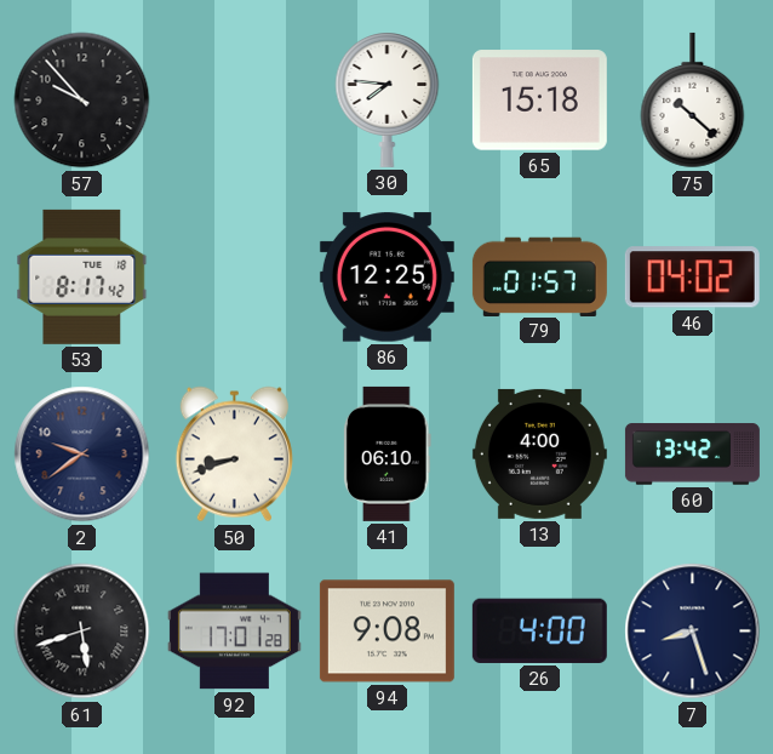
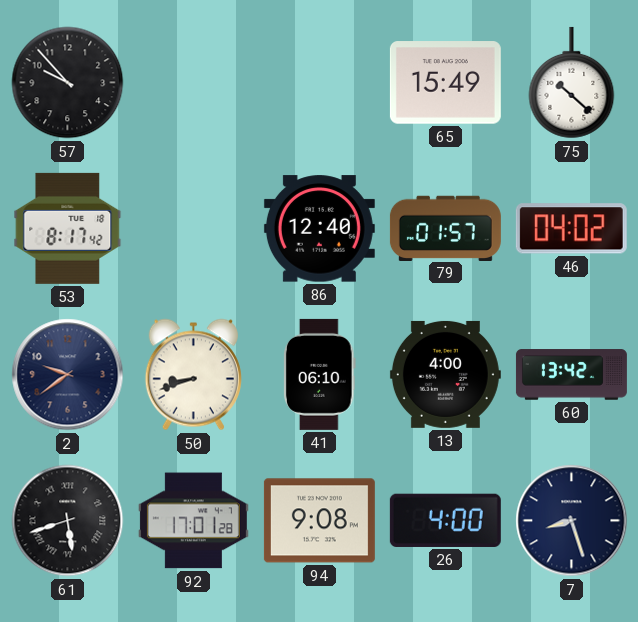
30: 7:46 -> none (388, 101)
65: 15:18 -> 15:49 (445, 83)
86: 12:25 -> 12:40 (319, 229)
